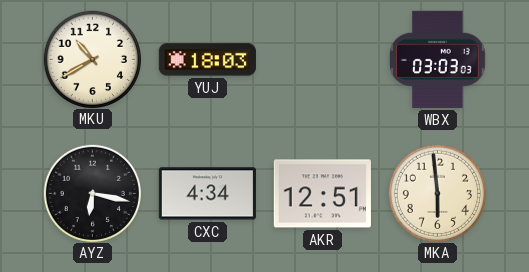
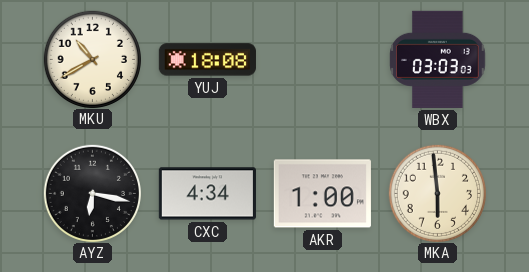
YUJ: 18:03 -> 18:08 (207, 60)
AKR: 12:51 -> 1:00 (322, 194)
